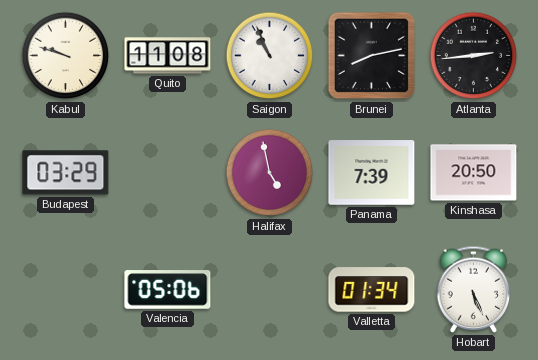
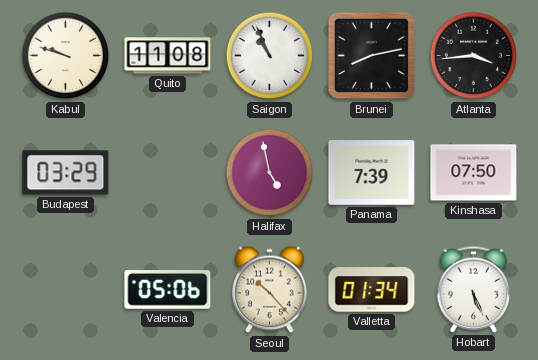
Atlanta: 2:44 -> 3:44 (474, 56)
Kinshasa: 20:50 -> 07:50 (474, 173)
Seoul: none -> 10:23 (270, 290)
